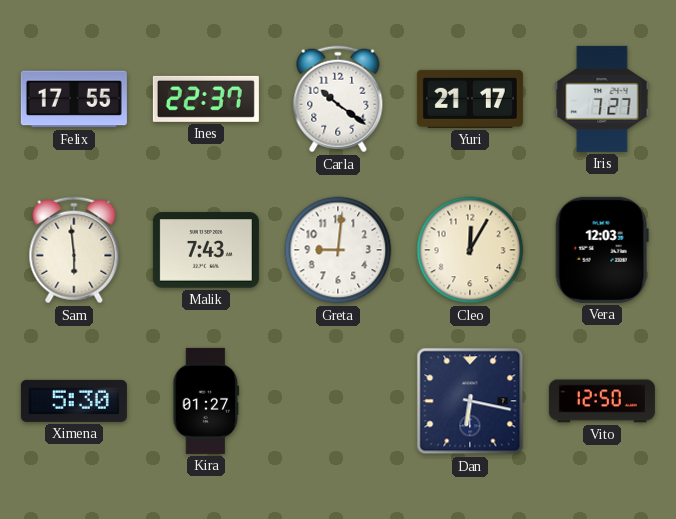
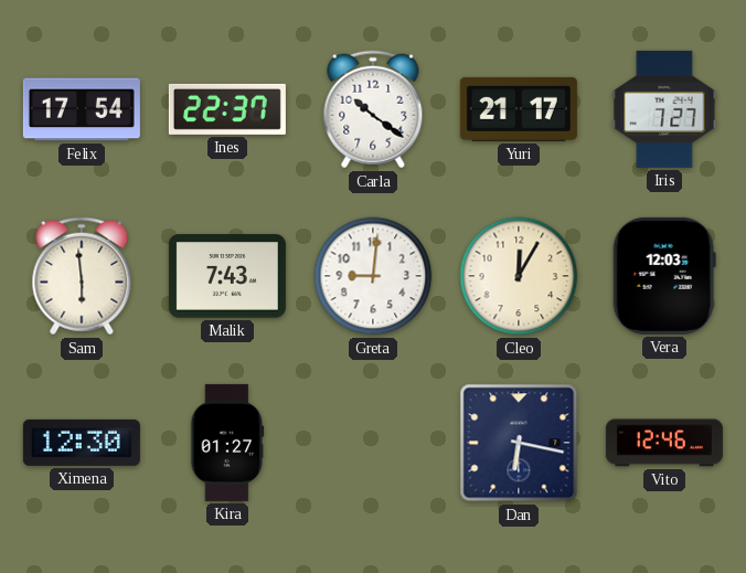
Felix: 17:55 -> 17:54 (82, 109)
Ximena: 5:30 -> 12:30 (82, 443)
Vito: 12:50 -> 12:46 (664, 443)
